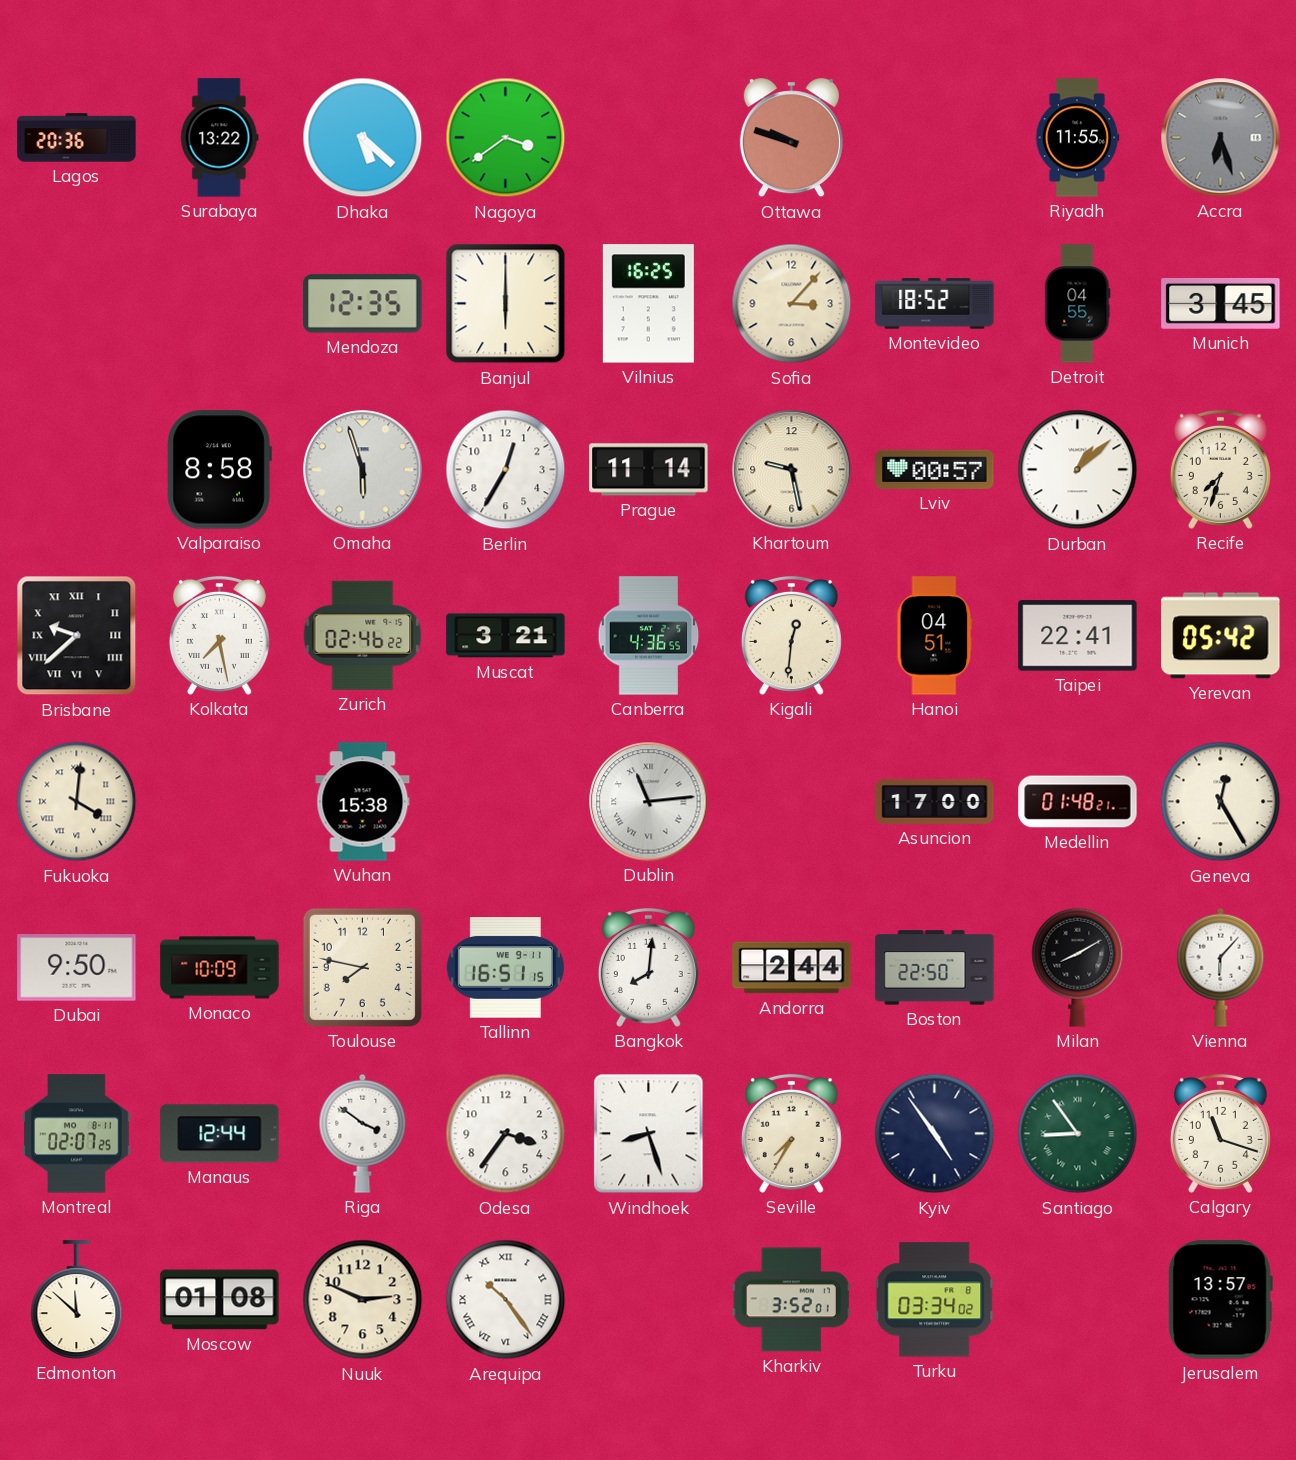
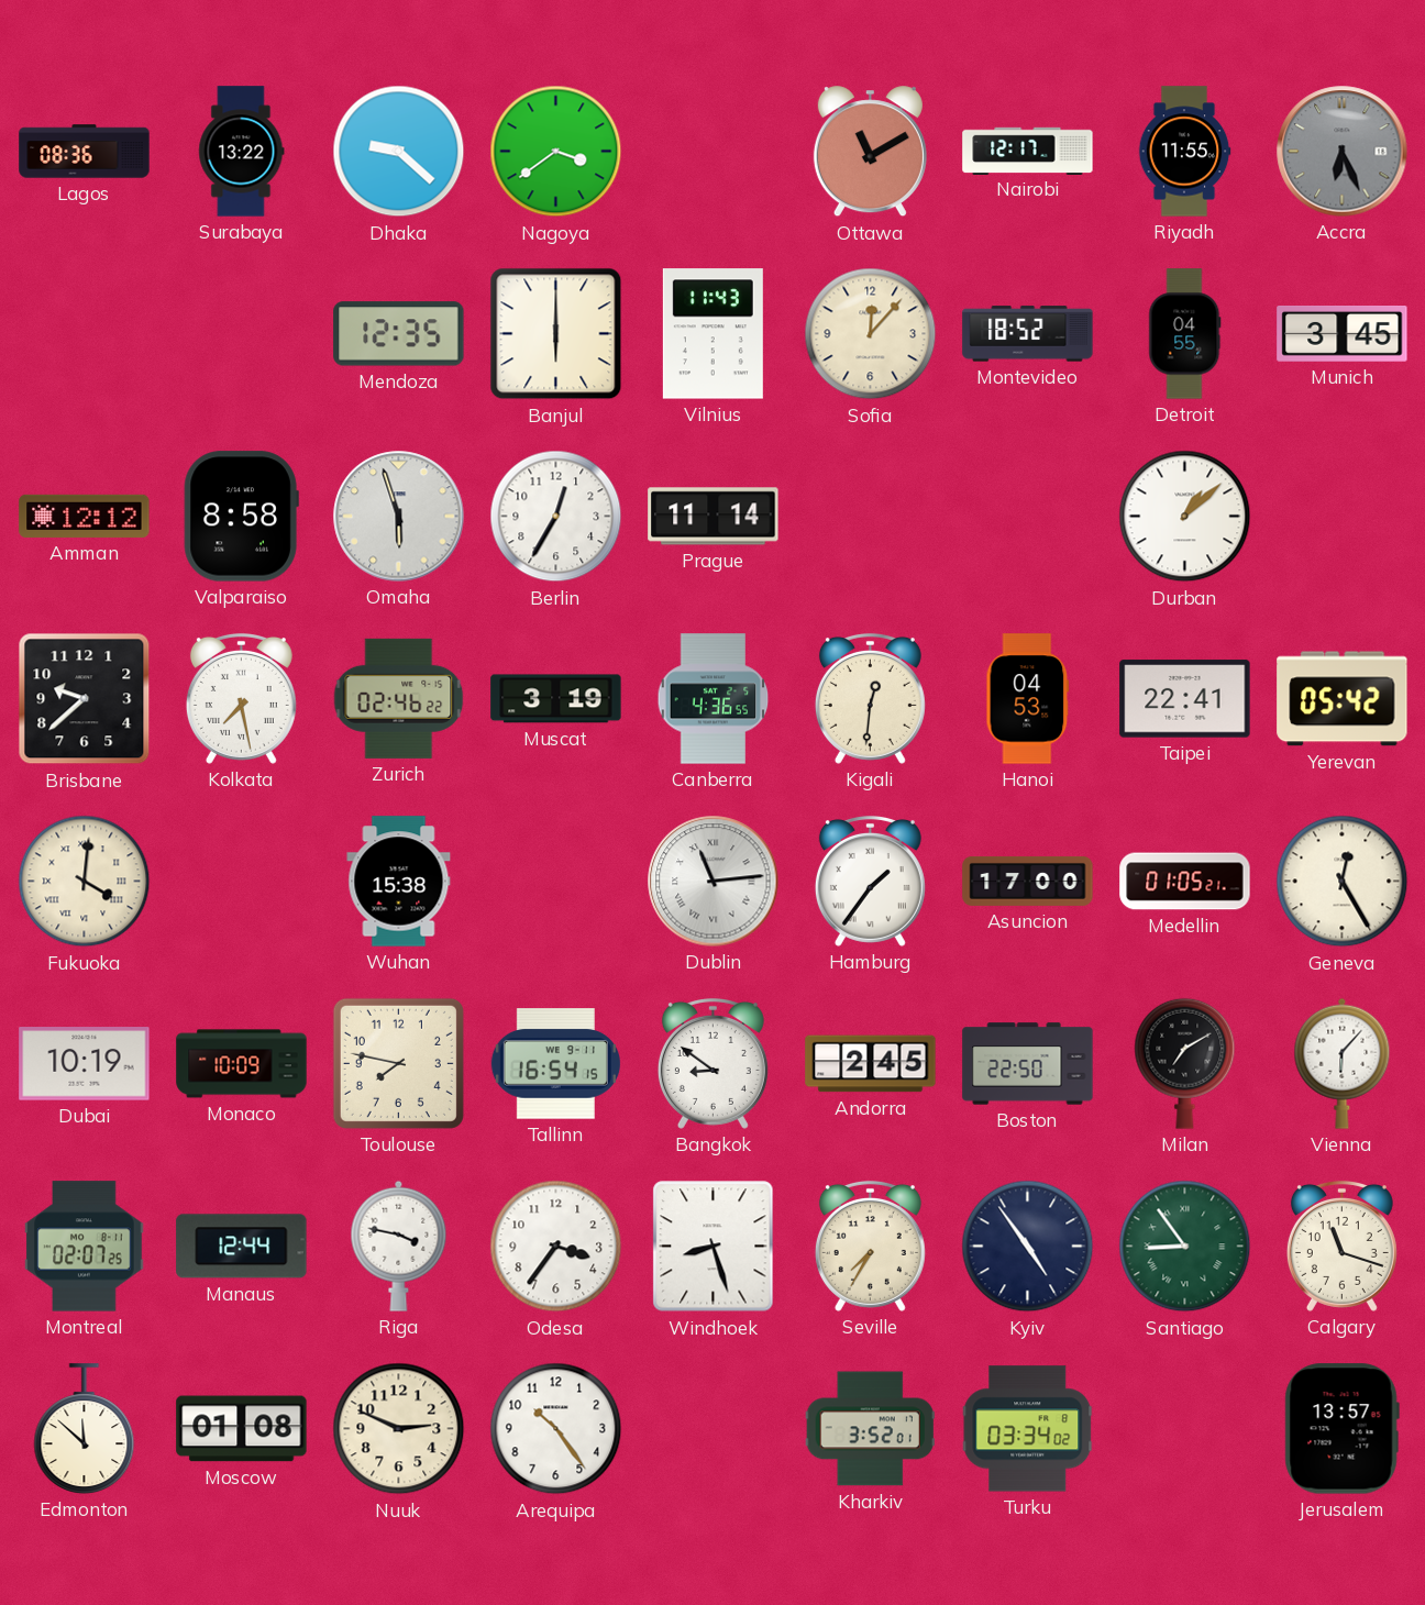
Lagos: 20:36 -> 08:36 (85, 152)
Dhaka: 5:22 -> 9:22 (399, 152)
Ottawa: 9:48 -> 11:10 (870, 152)
Nairobi: none -> 12:17 (1028, 151)
Accra: 6:27 -> 6:26 (1343, 152)
Vilnius: 16:25 -> 11:43 (712, 334)
Sofia: 3:07 -> 12:07 (871, 334)
Amman: none -> 12:12 (85, 516)
Khartoum: 9:28 -> none (792, 470)
Lviv: 00:57 -> none (935, 469)
Recife: 7:33 -> none (1220, 469)
Brisbane numerals: Roman -> Arabic (85, 699)
Muscat: 3:21 -> 3:19 (556, 699)
Hanoi: 04:51 -> 04:53 (1028, 699)
Hamburg: none -> 1:36 (870, 881)
Medellin: 01:48 -> 01:05 (1185, 882)
Dubai: 9:50 -> 10:19 (85, 1064)
Tallinn: 16:51 -> 16:54 (555, 1064)
Bangkok: 8:01 -> 8:51 (712, 1063)
Andorra: 2:44 -> 2:45 (871, 1064)
Milan: 8:10 -> 7:10 (1185, 1063)
Riga: 3:51 -> 3:47 (399, 1246)
Arequipa numerals: Roman -> Arabic (556, 1429)
